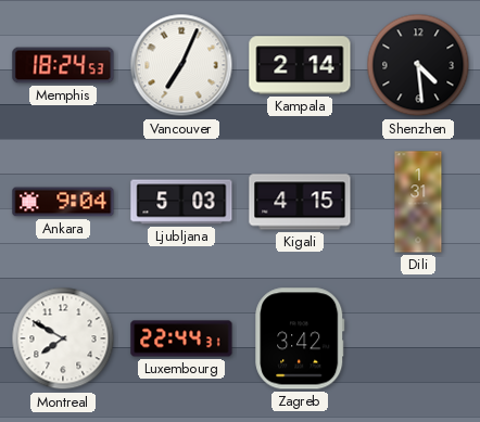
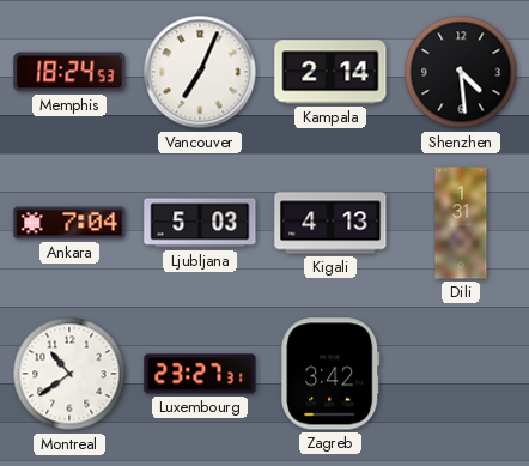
Ankara: 9:04 -> 7:04 (69, 223)
Kigali: 4:15 -> 4:13 (330, 223)
Montreal: 7:50 -> 10:39 (69, 374)
Luxembourg: 22:44 -> 23:27 (200, 374)
